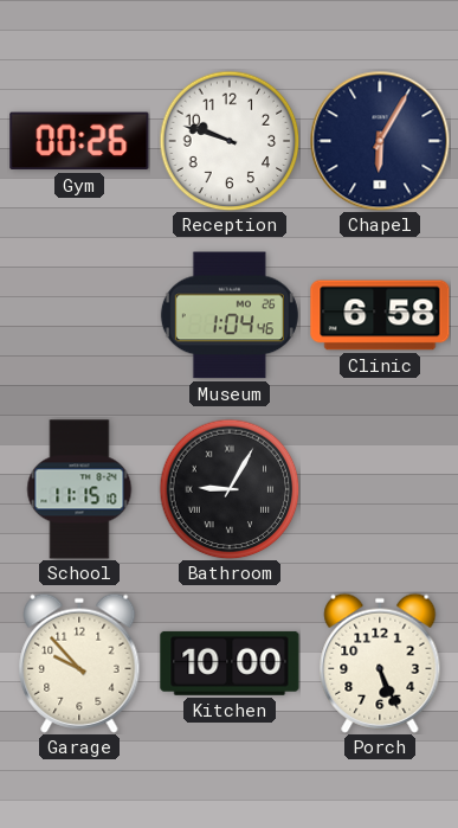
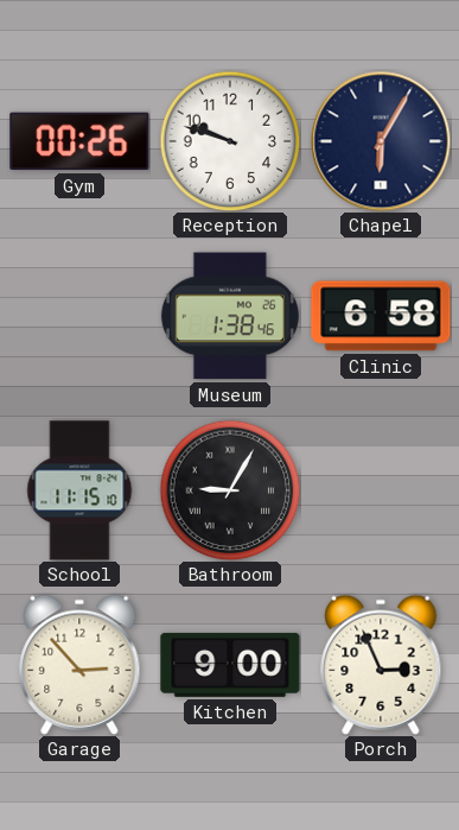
Museum: 1:04 -> 1:38 (230, 316)
Garage: 9:53 -> 2:53 (79, 665)
Kitchen: 10:00 -> 9:00 (230, 665)
Porch: 5:26 -> 2:56 (381, 665)
